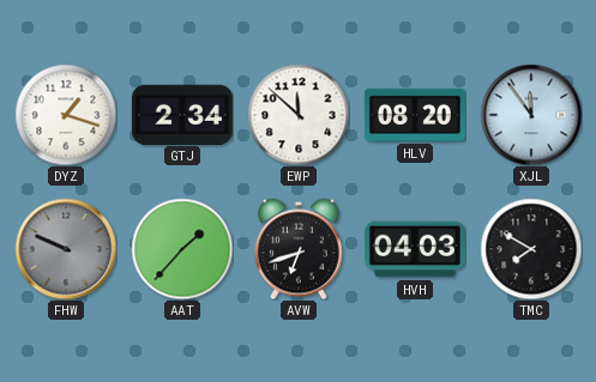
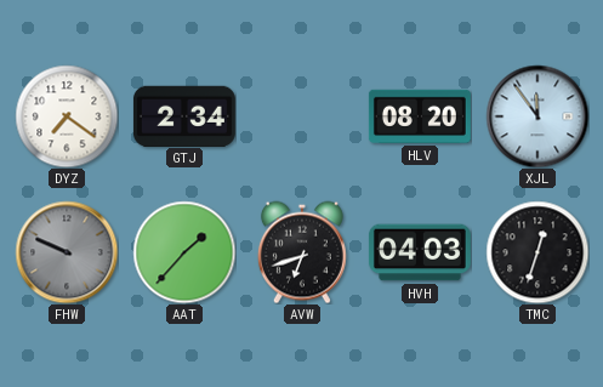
DYZ: 1:18 -> 7:21 (67, 116)
EWP: 11:52 -> none (299, 115)
TMC: 7:50 -> 12:33 (537, 252)
